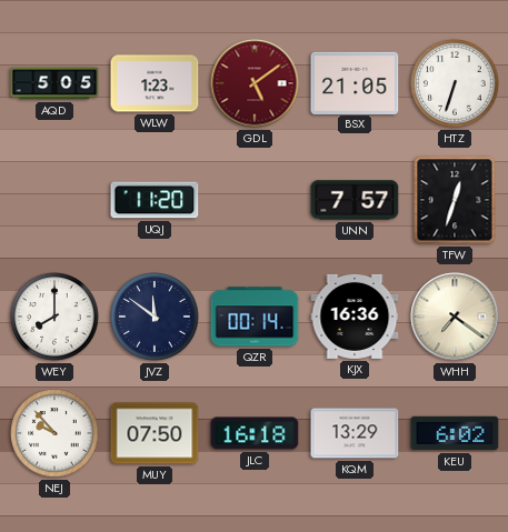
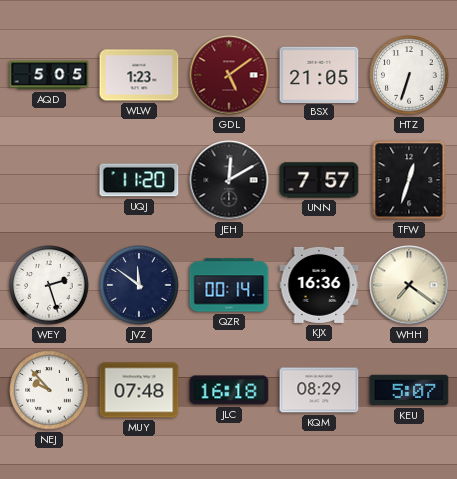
JEH: none -> 12:10 (229, 180)
WEY: 8:00 -> 2:27 (49, 285)
MUY: 07:50 -> 07:48 (139, 390)
KQM: 13:29 -> 08:29 (319, 390)
KEU: 6:02 -> 5:07 (409, 390)
